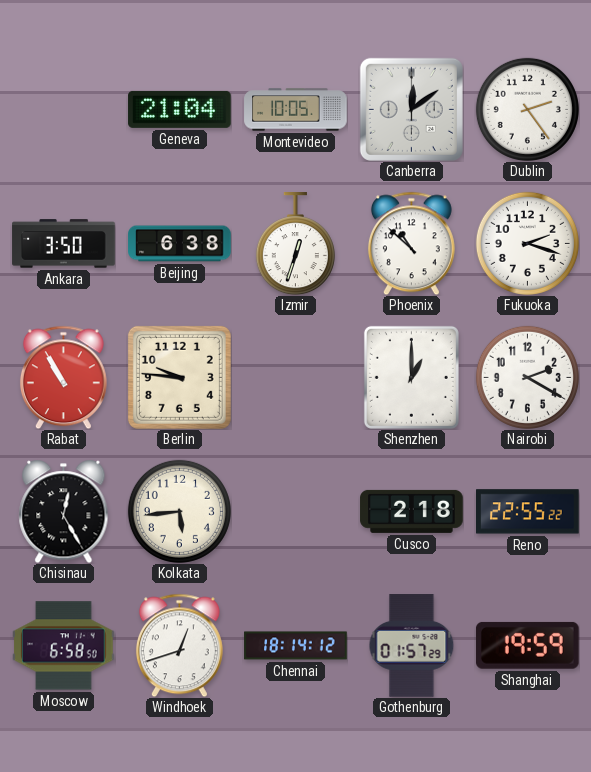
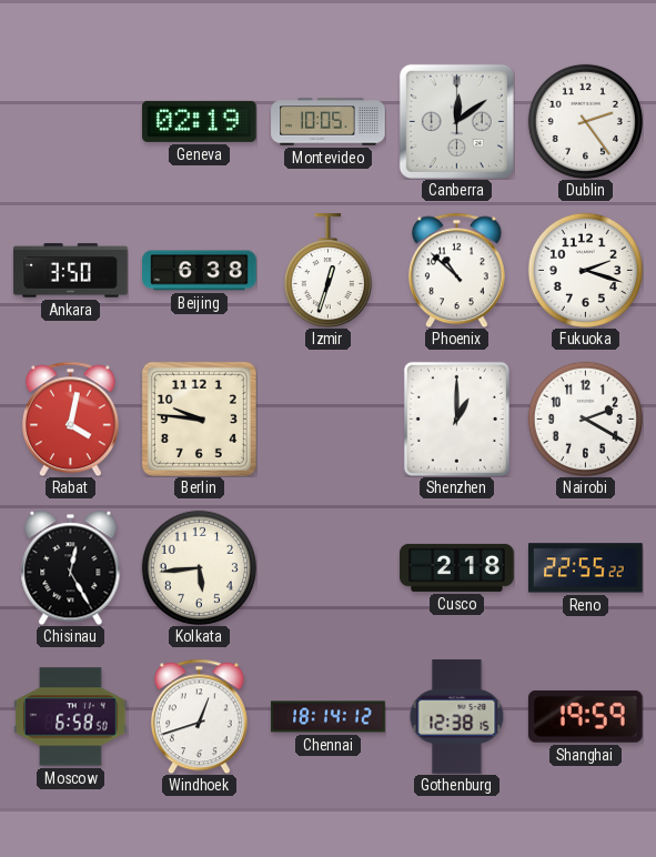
Geneva: 21:04 -> 02:19 (200, 121)
Rabat: 10:55 -> 4:02 (70, 419)
Gothenburg: 01:57 -> 12:38 (457, 717)
